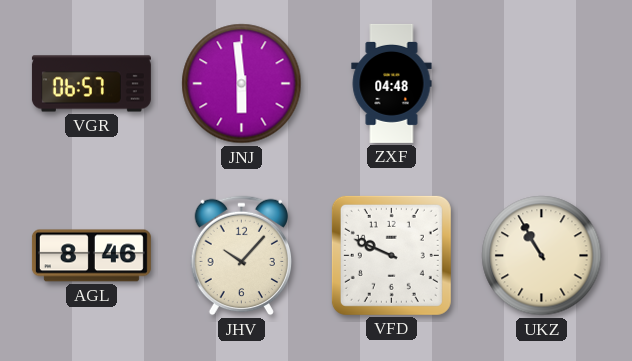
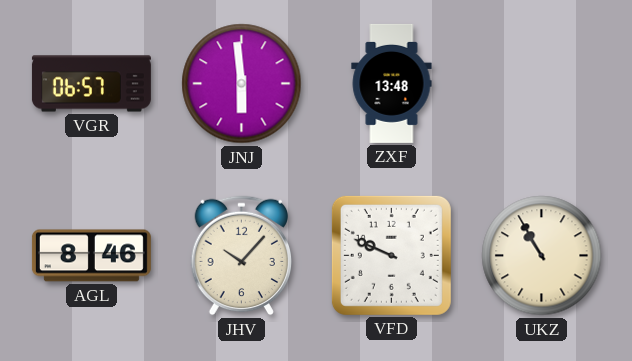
ZXF: 04:48 -> 13:48 (392, 83)
